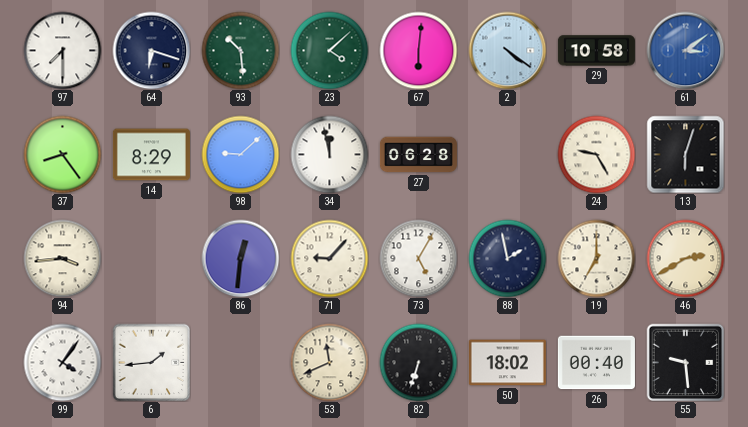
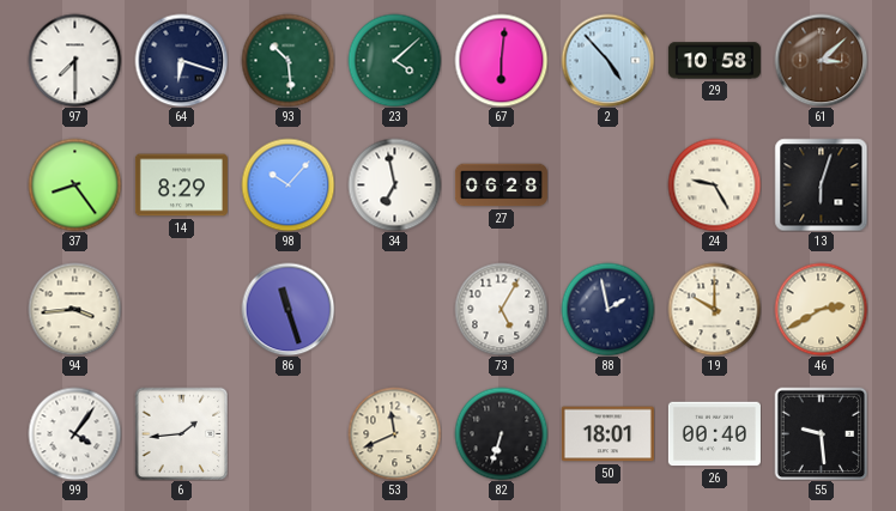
2: 4:21 -> 4:53 (607, 60)
61: 3:09 -> 3:08 (821, 60)
61 dial: blue -> brown (821, 60)
98: 9:08 -> 10:07 (287, 184)
34: 11:58 -> 6:58 (394, 184)
86: 12:31 -> 11:27 (287, 309)
71: 9:07 -> none (329, 258)
19: 7:00 -> 10:00 (714, 309)
50: 18:02 -> 18:01 (607, 434)
